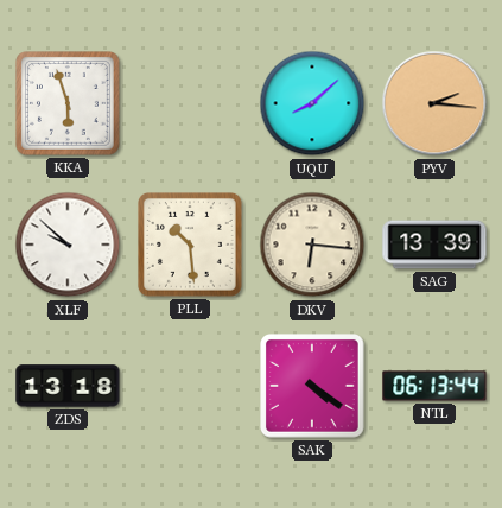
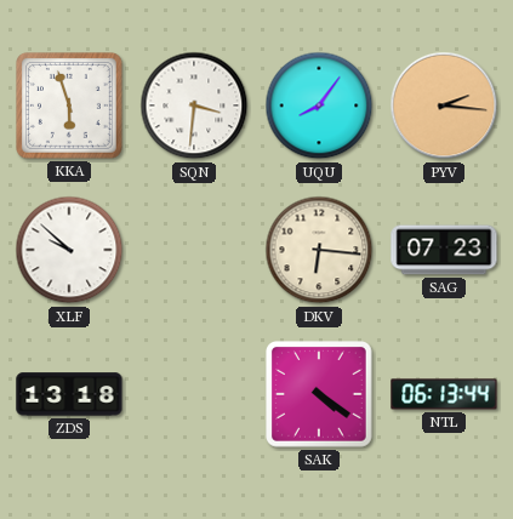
SQN: none -> 3:31 (194, 105)
UQU: 8:08 -> 8:06 (319, 105)
PLL: 10:29 -> none (191, 246)
SAG: 13:39 -> 07:23 (444, 250)
